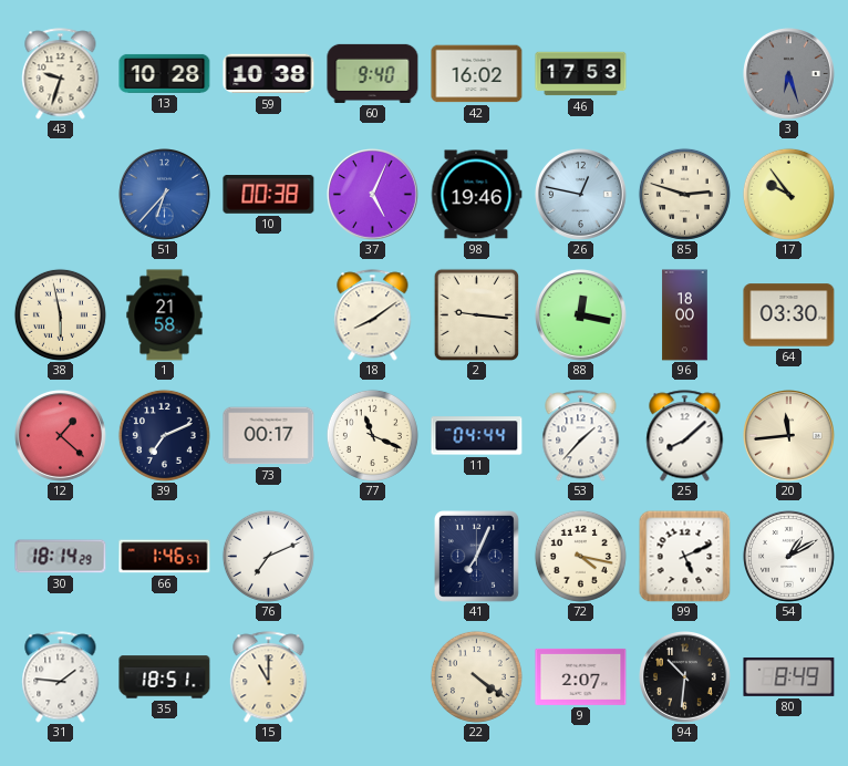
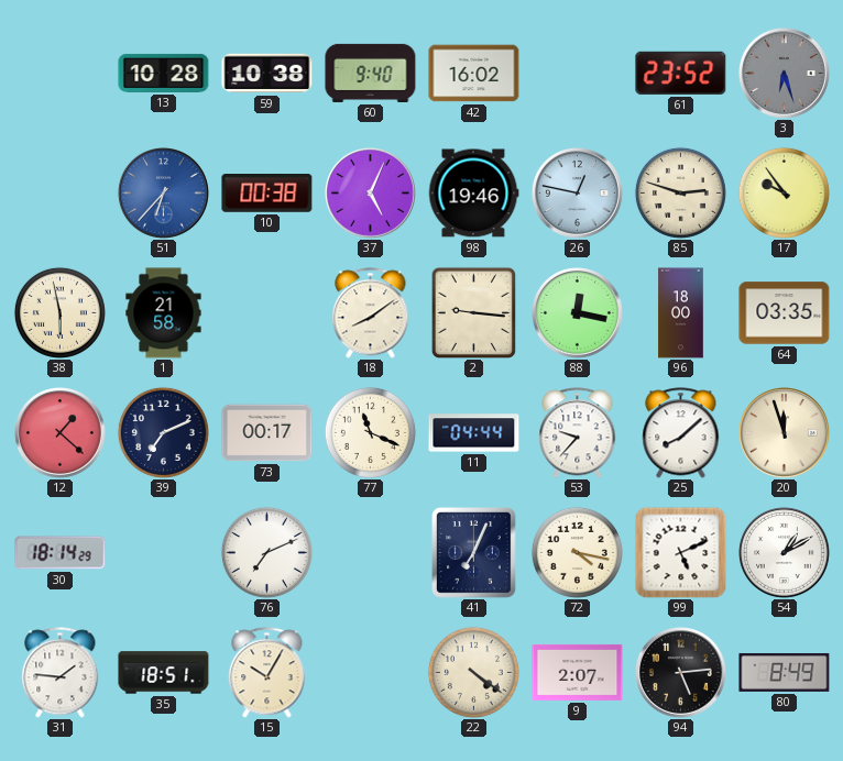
43: 9:33 -> none (61, 74)
46: 17:53 -> none (581, 74)
61: none -> 23:52 (681, 73)
64: 03:30 -> 03:35 (785, 313)
53: 1:37 -> 9:37 (578, 433)
20: 11:44 -> 11:57 (785, 433)
66: 1:46 -> none (165, 557)
15: 11:00 -> 10:05 (267, 673)
94: 10:31 -> 5:14 (681, 673)
